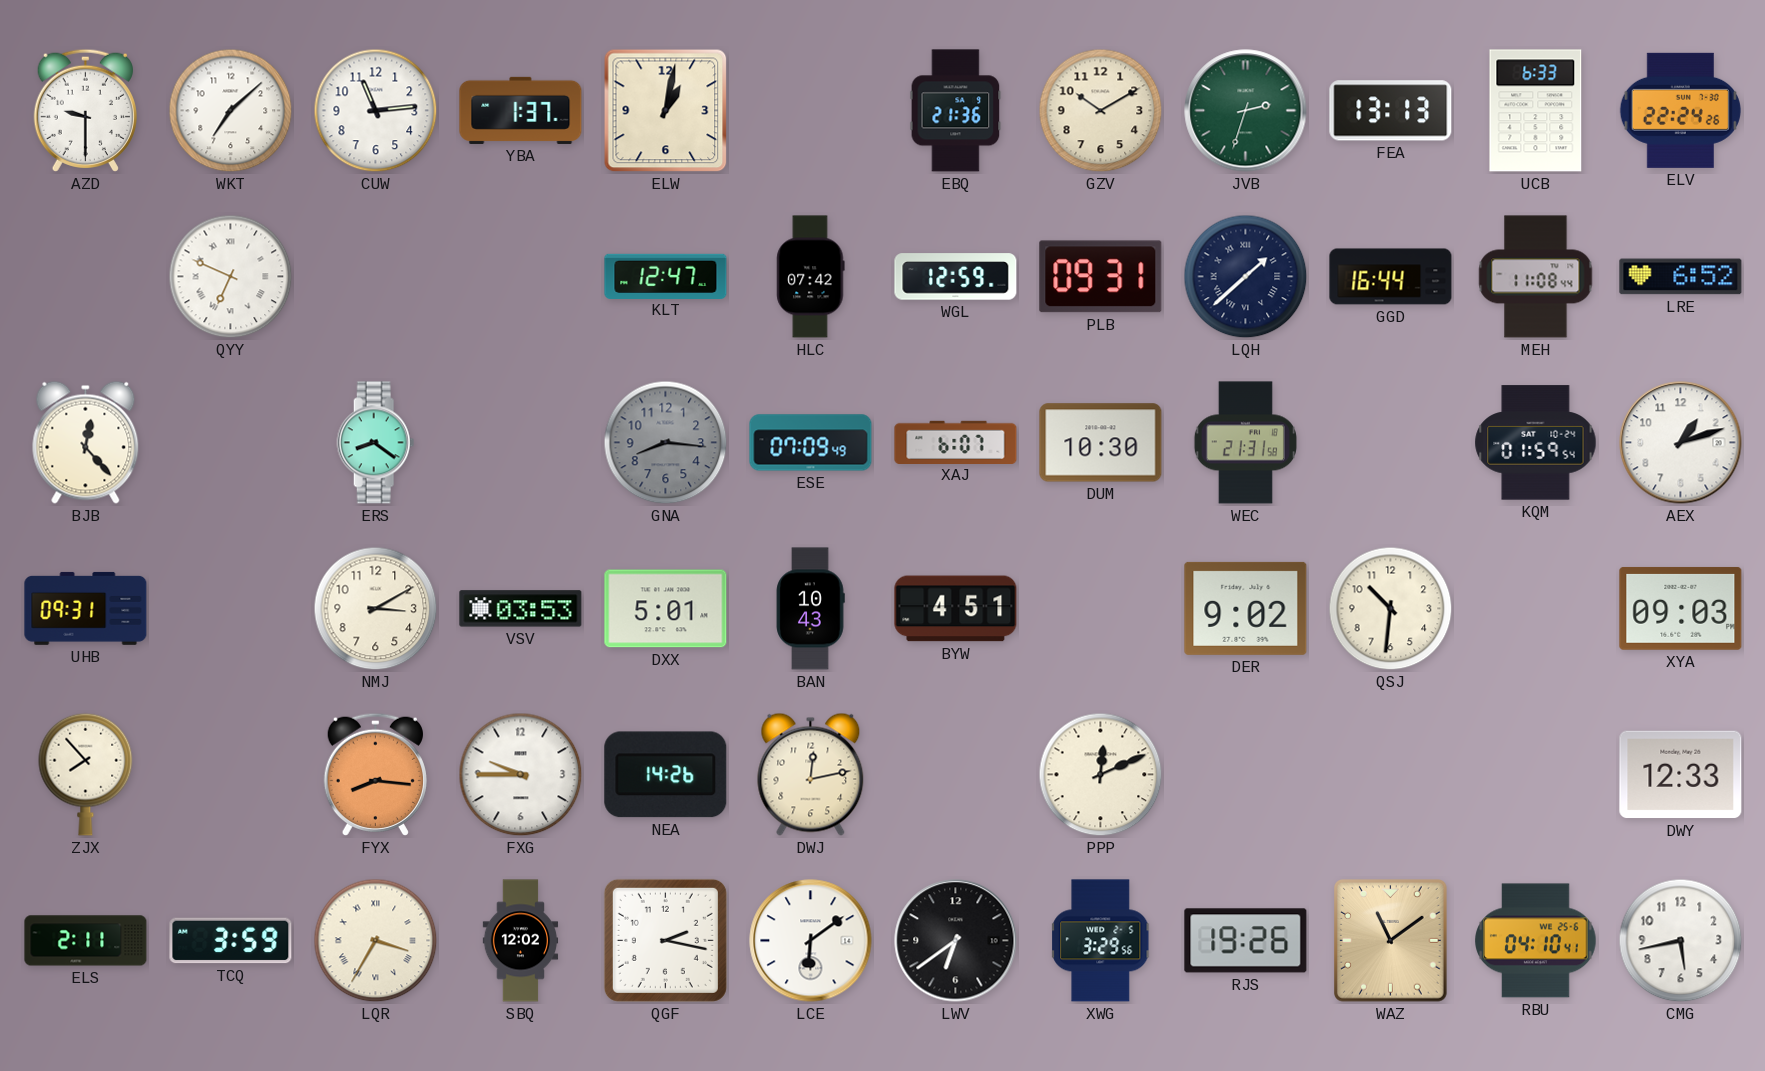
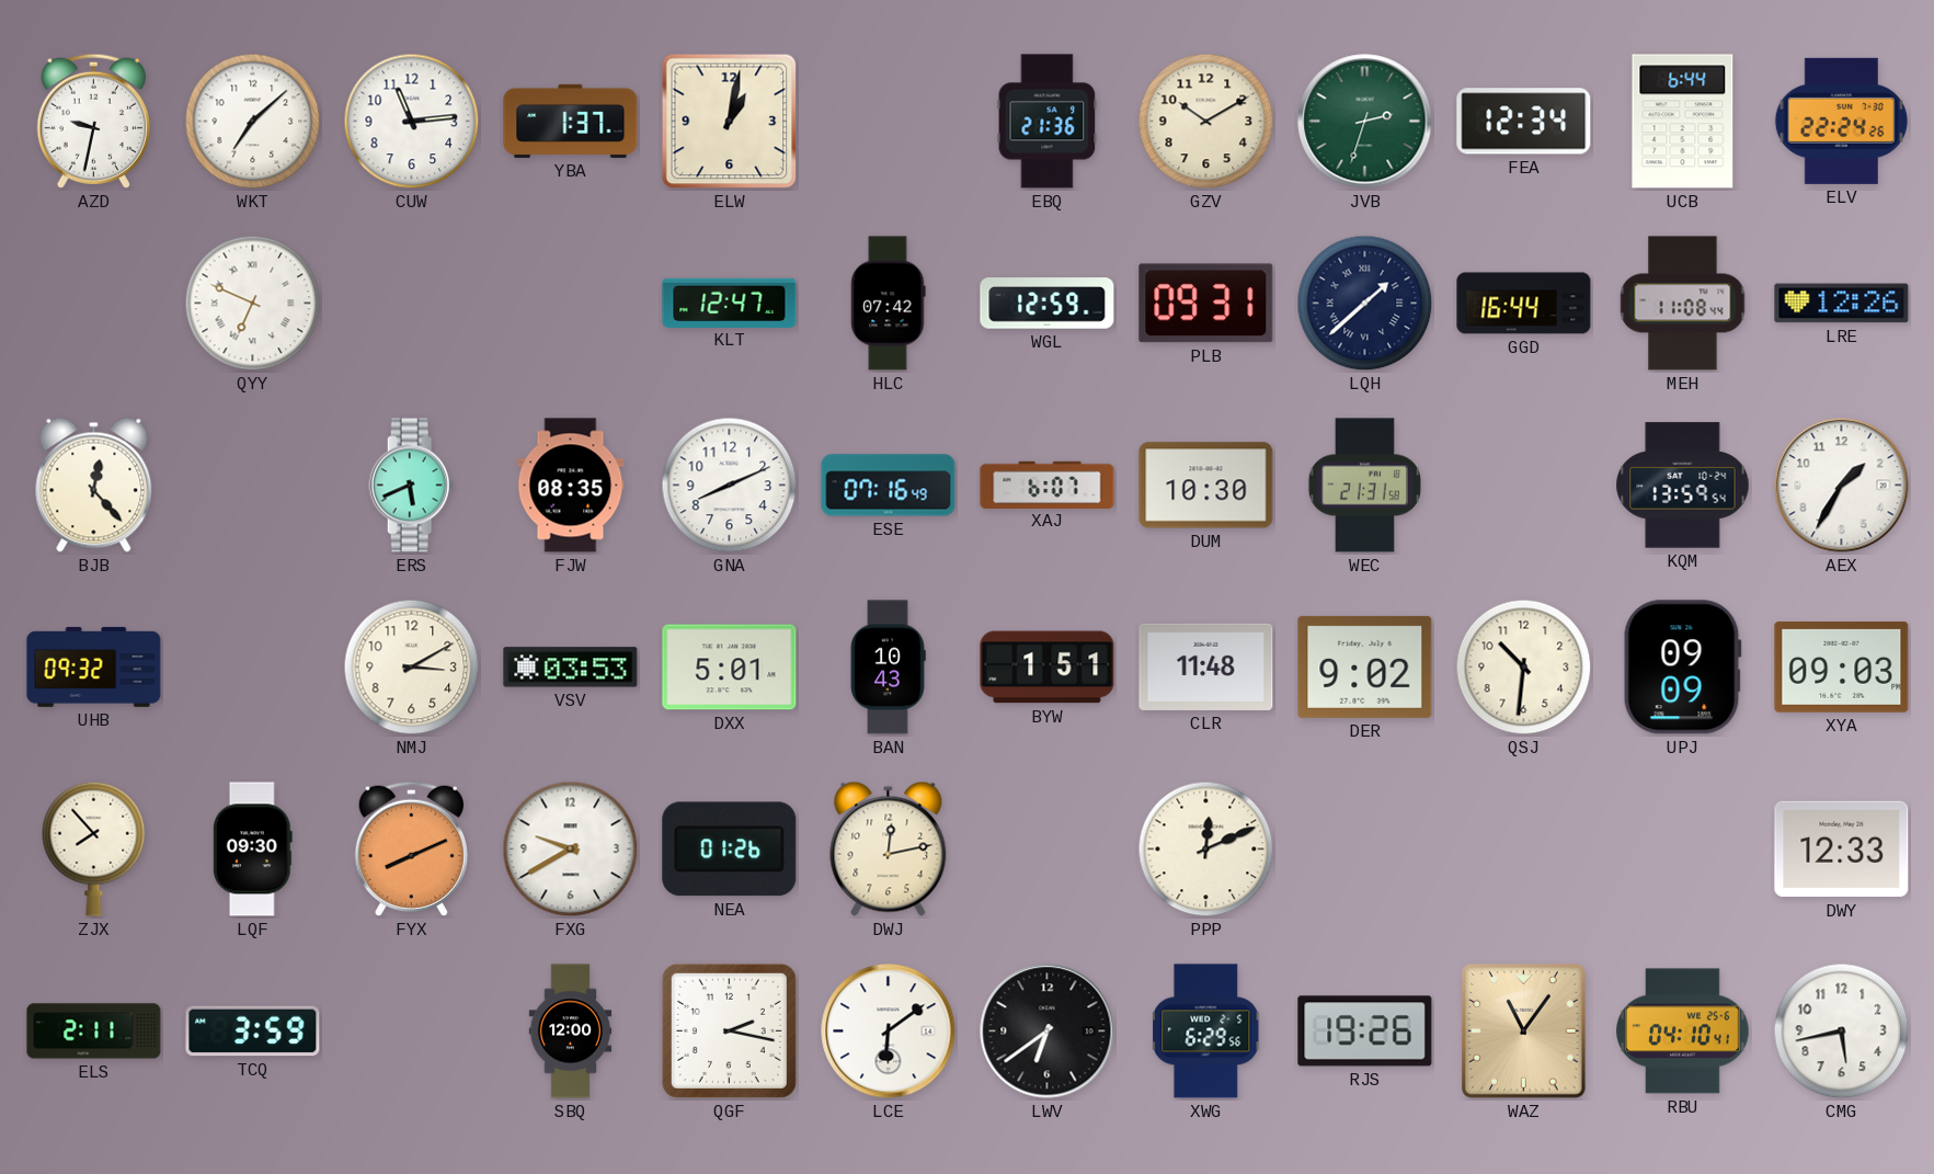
AZD: 9:30 -> 9:32 (93, 121)
FEA: 13:13 -> 12:34 (1524, 122)
UCB: 6:33 -> 6:44 (1683, 122)
LRE: 6:52 -> 12:26 (1842, 304)
ERS: 8:21 -> 5:41 (412, 486)
FJW: none -> 08:35 (571, 486)
GNA: 8:16 -> 8:11 (730, 486)
GNA dial: grey -> white (730, 486)
ESE: 07:09 -> 07:16 (889, 486)
KQM: 01:59 -> 13:59 (1683, 486)
AEX: 1:12 -> 1:35 (1842, 486)
UHB: 09:31 -> 09:32 (94, 666)
BYW: 4:51 -> 1:51 (1048, 668)
CLR: none -> 11:48 (1206, 666)
UPJ: none -> 09:09 (1682, 668)
LQF: none -> 09:30 (252, 850)
FYX: 8:16 -> 8:11 (411, 848)
FXG: 9:45 -> 9:40 (571, 850)
NEA: 14:26 -> 01:26 (730, 850)
LQR: 3:35 -> none (376, 941)
SBQ: 12:02 -> 12:00 (571, 1031)
XWG: 3:29 -> 6:29 (1206, 1031)
WAZ: 11:09 -> 11:06 (1524, 1031)
